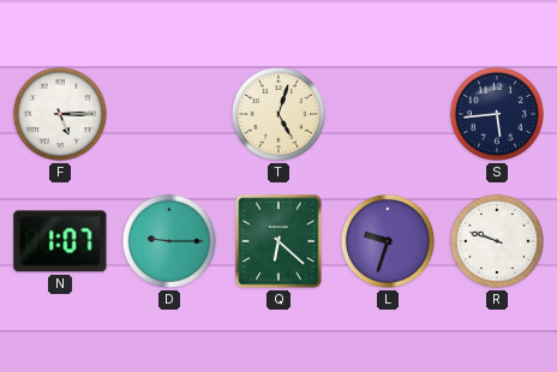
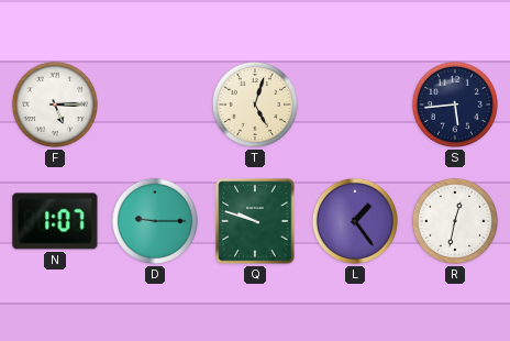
Q: 6:22 -> 9:48 (255, 221)
L: 9:33 -> 1:24 (355, 221)
R: 9:48 -> 12:32 (455, 221)
